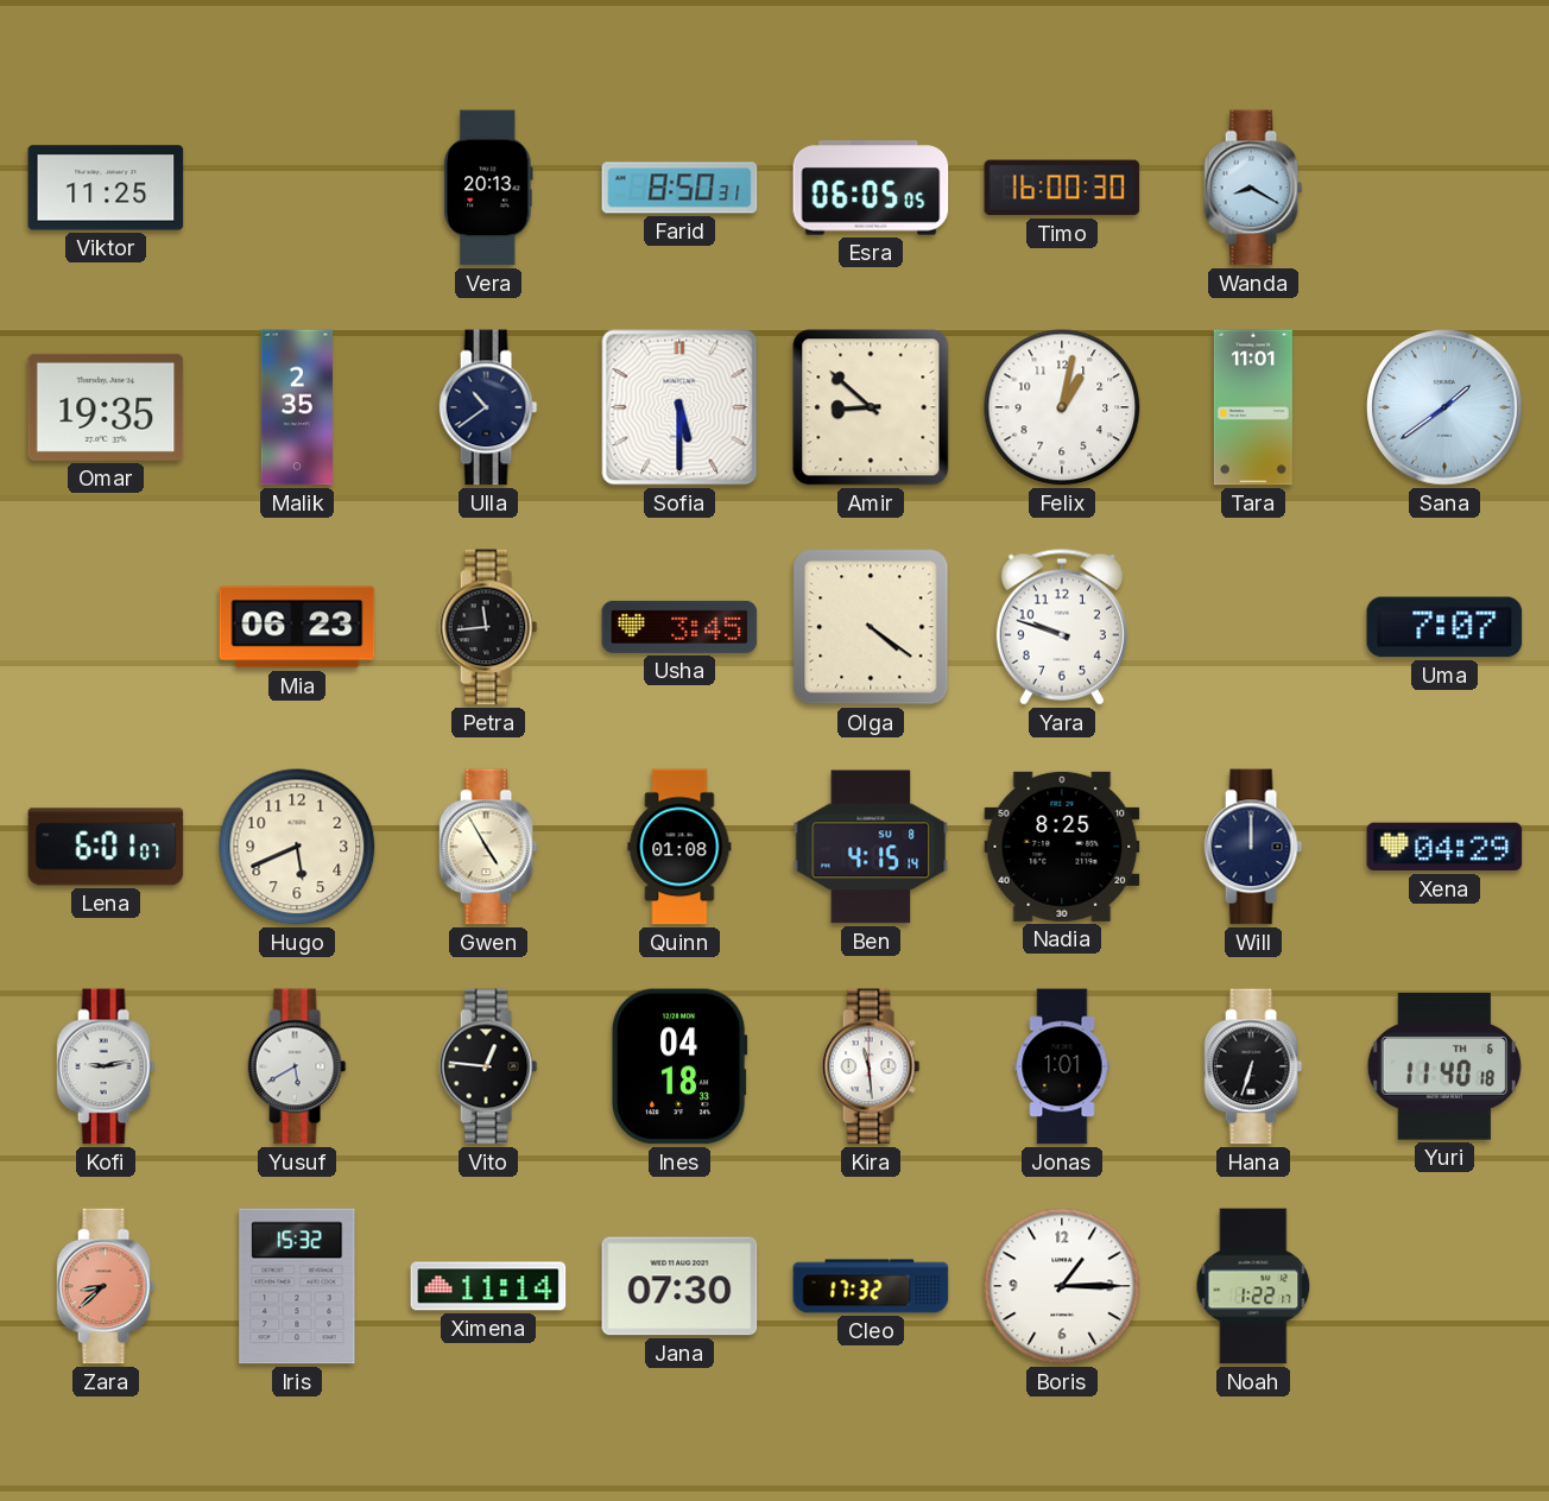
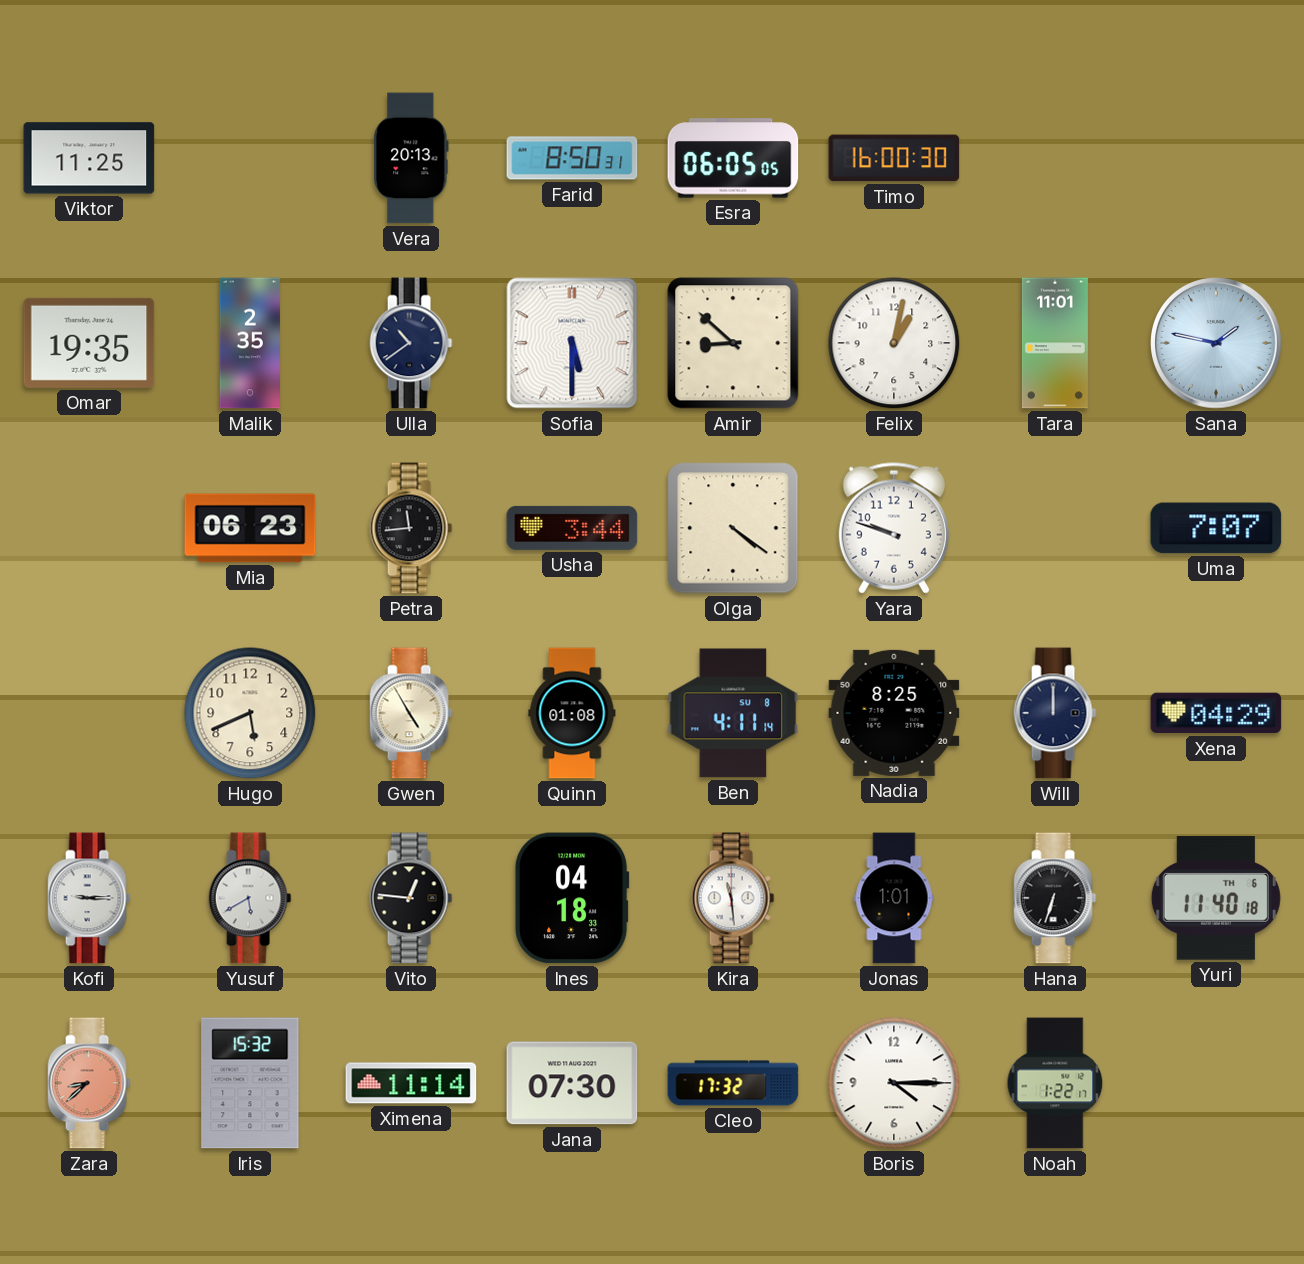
Wanda: 8:20 -> none (1253, 188)
Sana: 1:39 -> 1:47 (1216, 343)
Usha: 3:45 -> 3:44 (572, 528)
Lena: 6:01 -> none (106, 847)
Ben: 4:15 -> 4:11 (733, 713)
Kofi: 9:13 -> 9:15 (89, 898)
Boris: 1:15 -> 4:15 (894, 1083)
